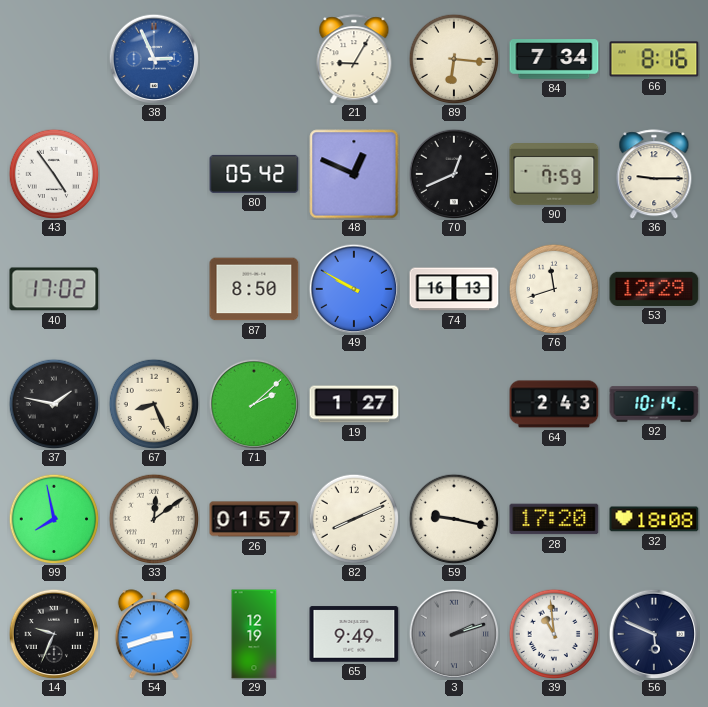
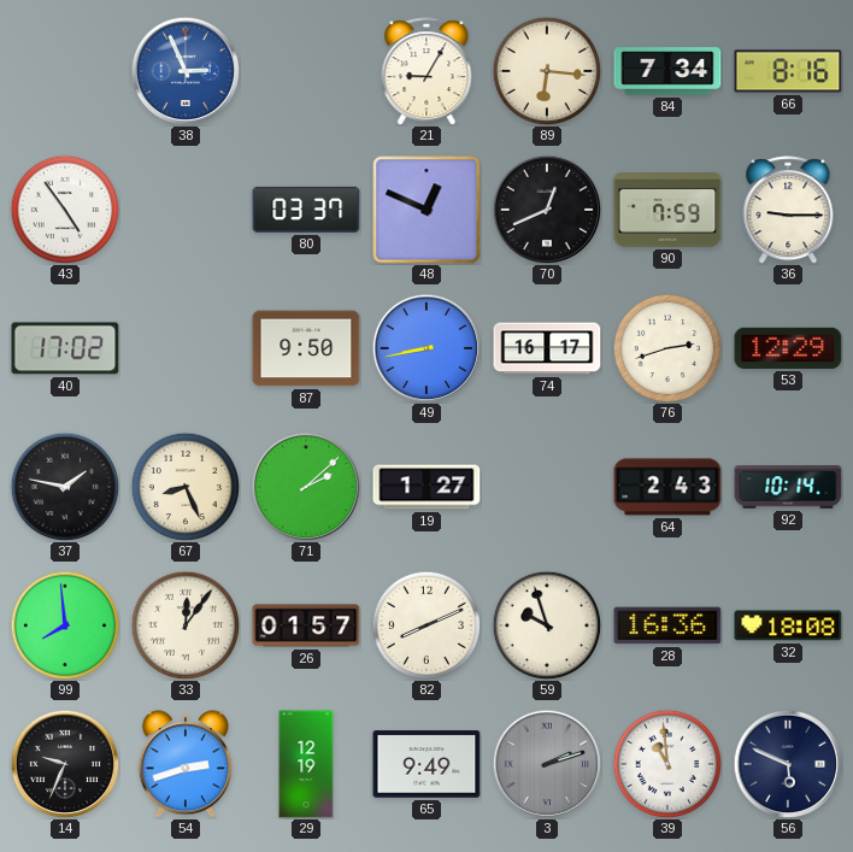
80: 05:42 -> 03:37 (306, 210)
87: 8:50 -> 9:50 (306, 348)
49: 9:50 -> 8:43 (426, 348)
74: 16:13 -> 16:17 (547, 348)
76: 11:42 -> 2:42 (667, 348)
99: 7:58 -> 7:59 (65, 625)
33: 12:09 -> 12:06 (186, 625)
59: 9:17 -> 9:57 (547, 625)
28: 17:20 -> 16:36 (667, 625)
